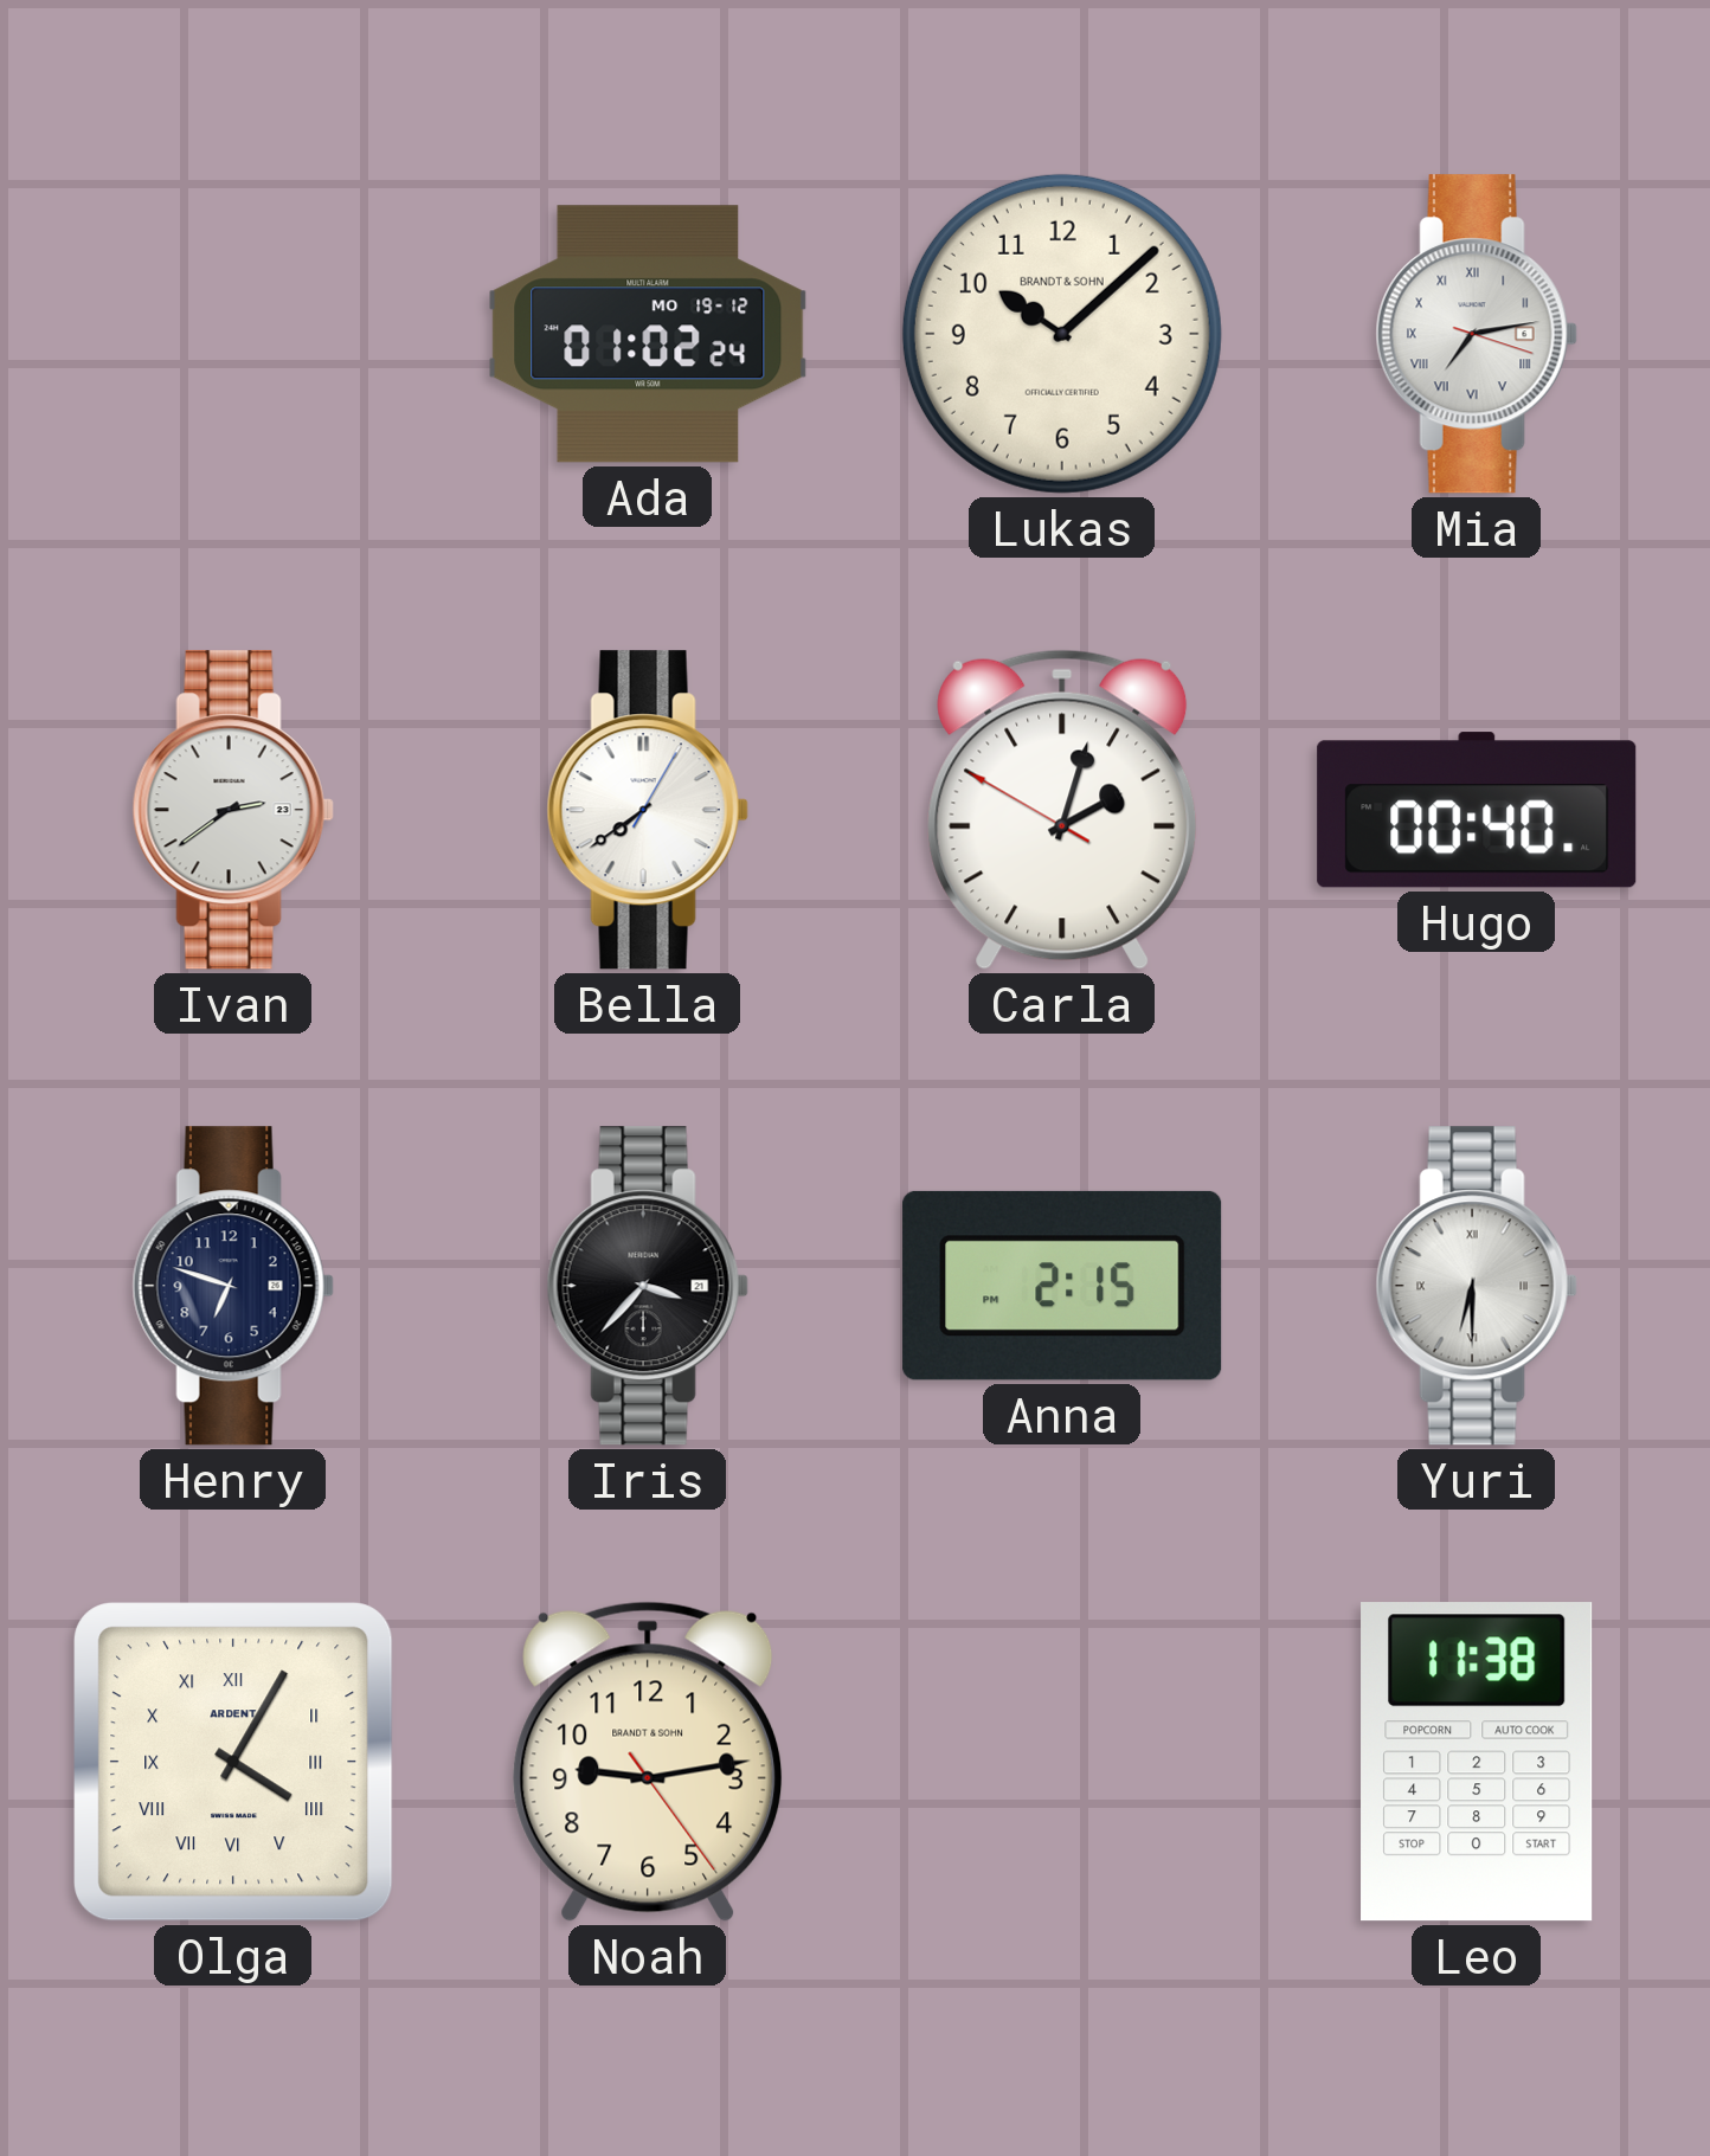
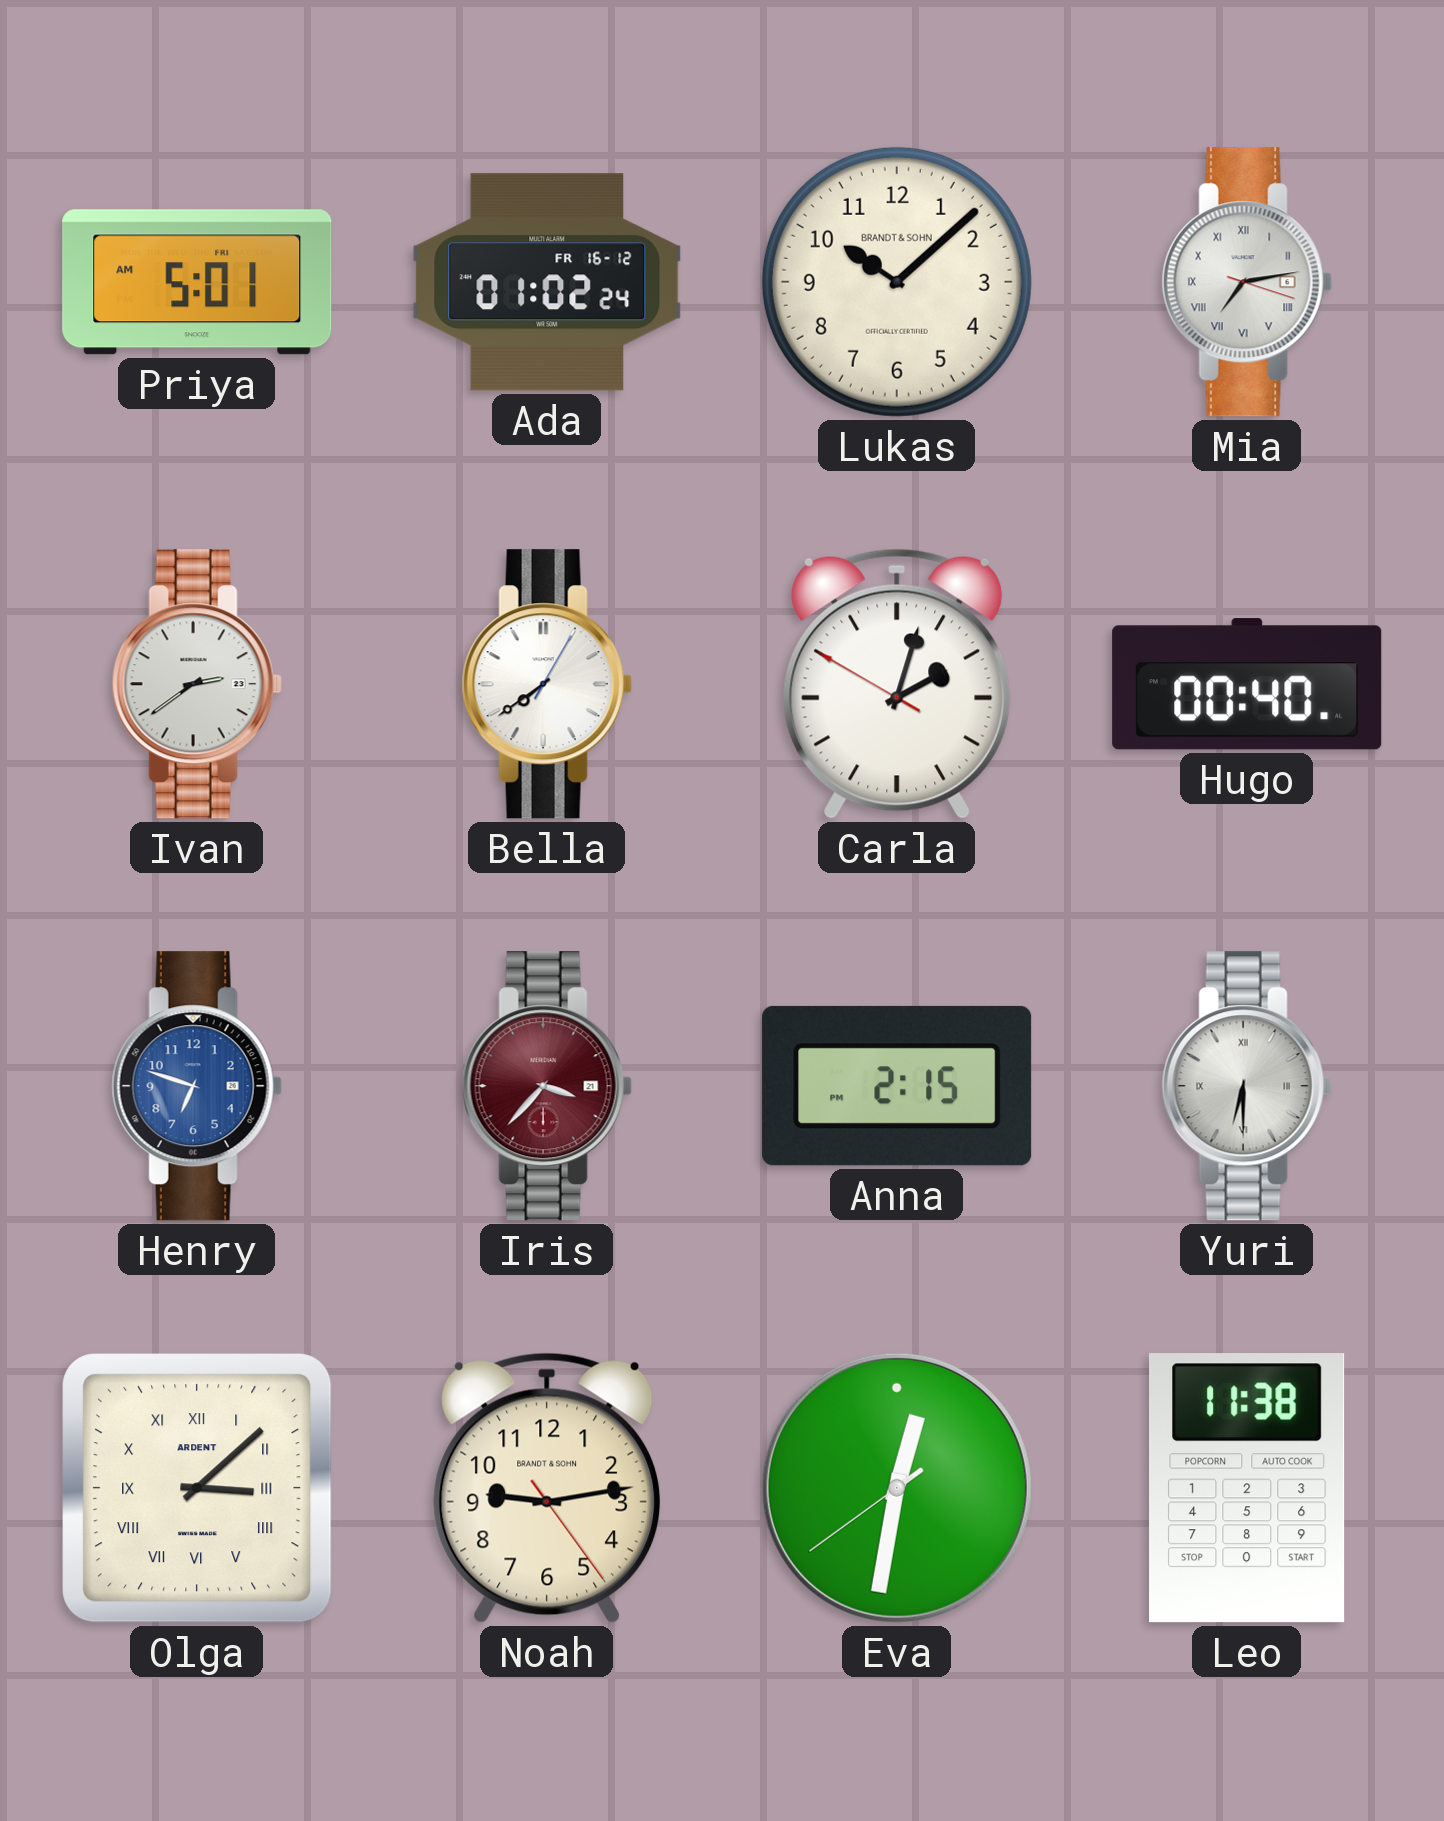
Priya: none -> 5:01 (197, 282)
Ada date: MO 19-12 -> FR 16-12 (547, 282)
Henry dial: navy -> blue (197, 1086)
Iris dial: black -> burgundy (547, 1086)
Olga: 4:05 -> 3:08 (197, 1488)
Eva: none -> 12:31 (897, 1488)
